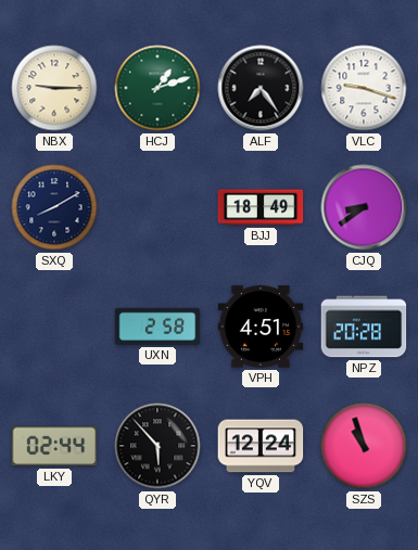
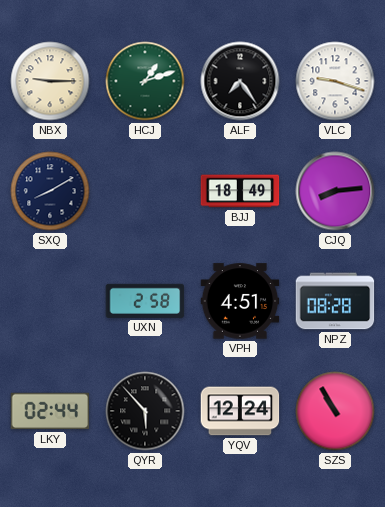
CJQ: 8:39 -> 8:14 (335, 191)
NPZ: 20:28 -> 08:28 (335, 301)
SZS: 10:57 -> 10:55 (335, 411)
